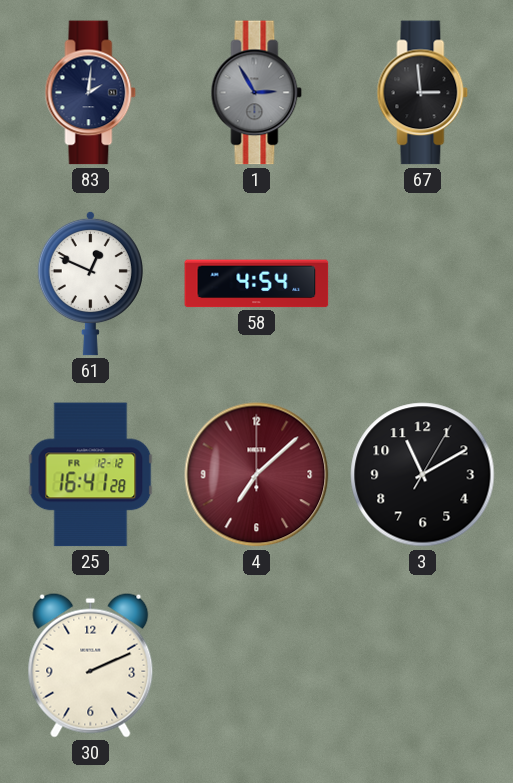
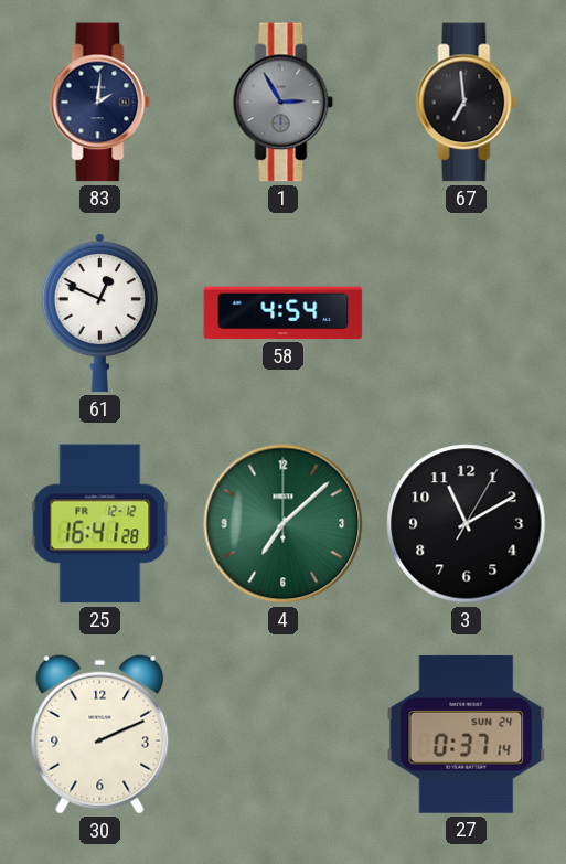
67: 2:59 -> 6:59 (467, 103)
4 dial: burgundy -> green (284, 524)
27: none -> 0:37 (467, 734)
